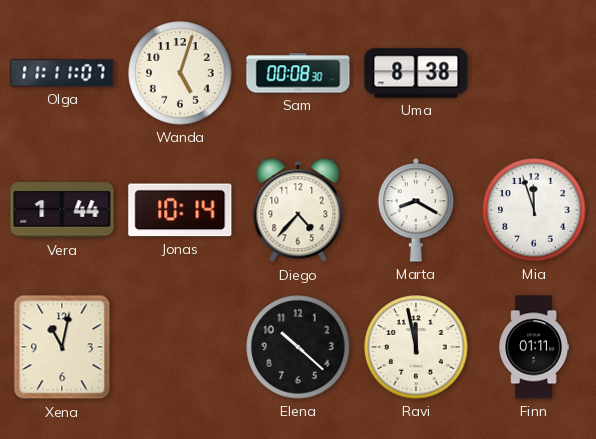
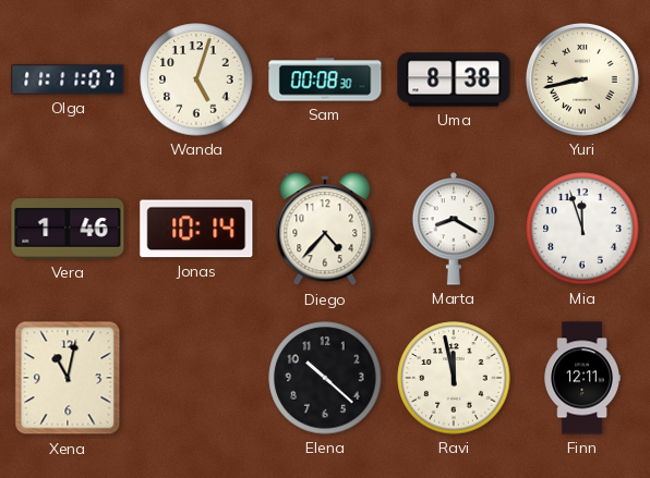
Yuri: none -> 8:43 (582, 79)
Vera: 1:44 -> 1:46 (68, 229)
Finn: 01:11 -> 12:11 (582, 378)
